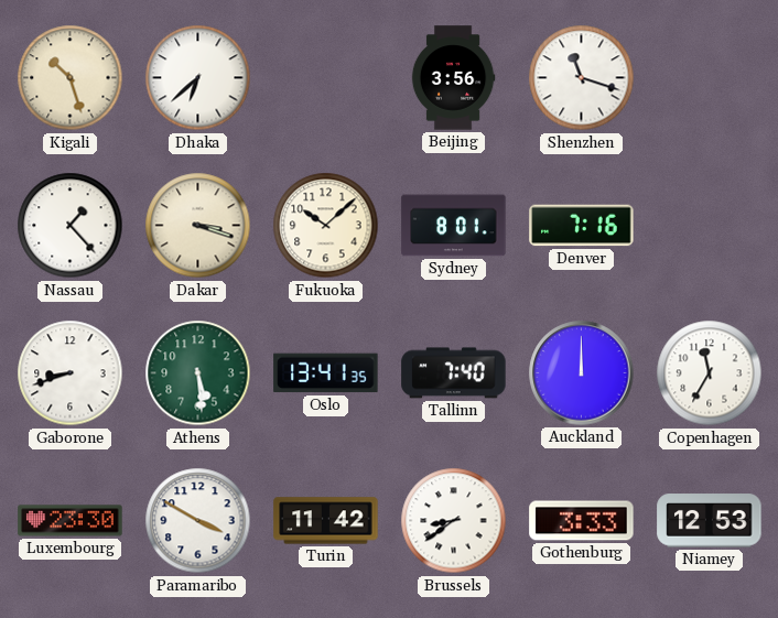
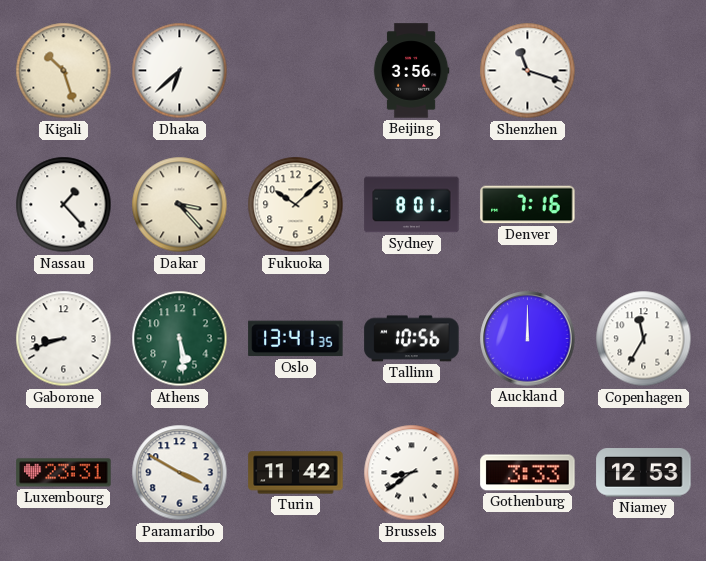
Dakar: 3:18 -> 3:23 (180, 205)
Tallinn: 7:40 -> 10:56 (412, 339)
Luxembourg: 23:30 -> 23:31 (64, 473)
